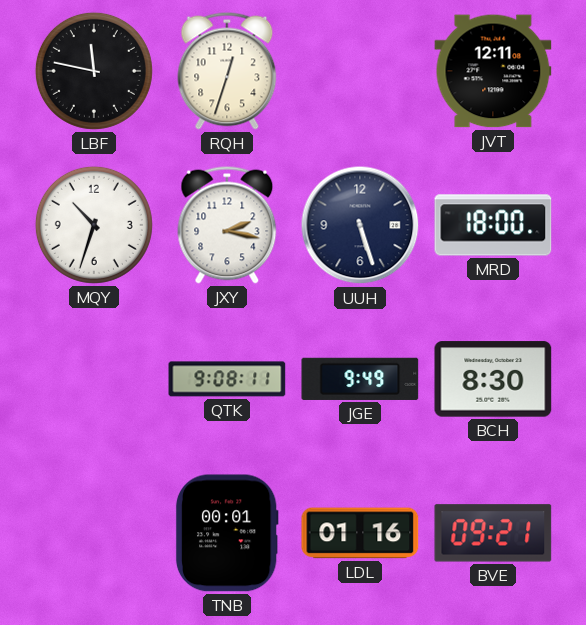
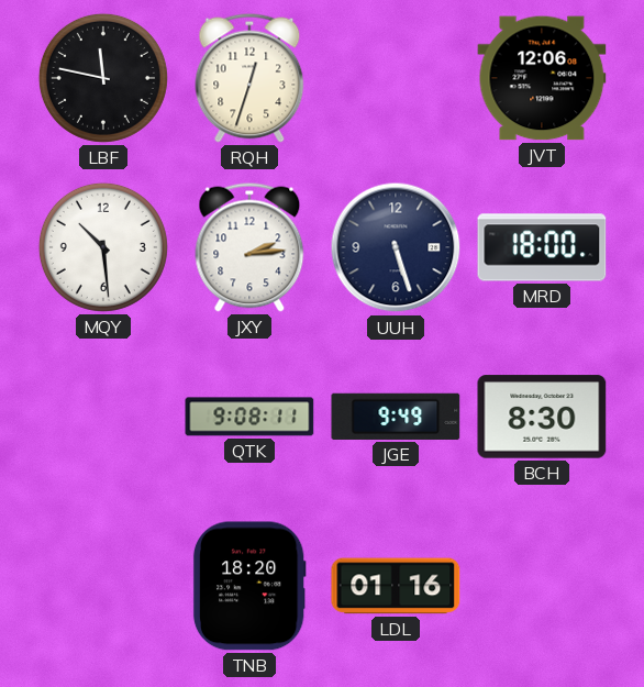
JVT: 12:11 -> 12:06 (542, 78)
MQY: 10:33 -> 10:29 (103, 247)
JXY: 2:17 -> 2:14 (249, 247)
TNB: 00:01 -> 18:20 (249, 586)
BVE: 09:21 -> none (493, 533)
